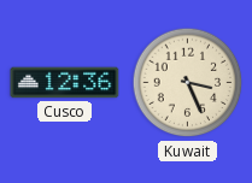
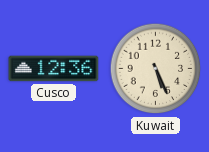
Kuwait: 3:26 -> 5:26 (156, 69)
